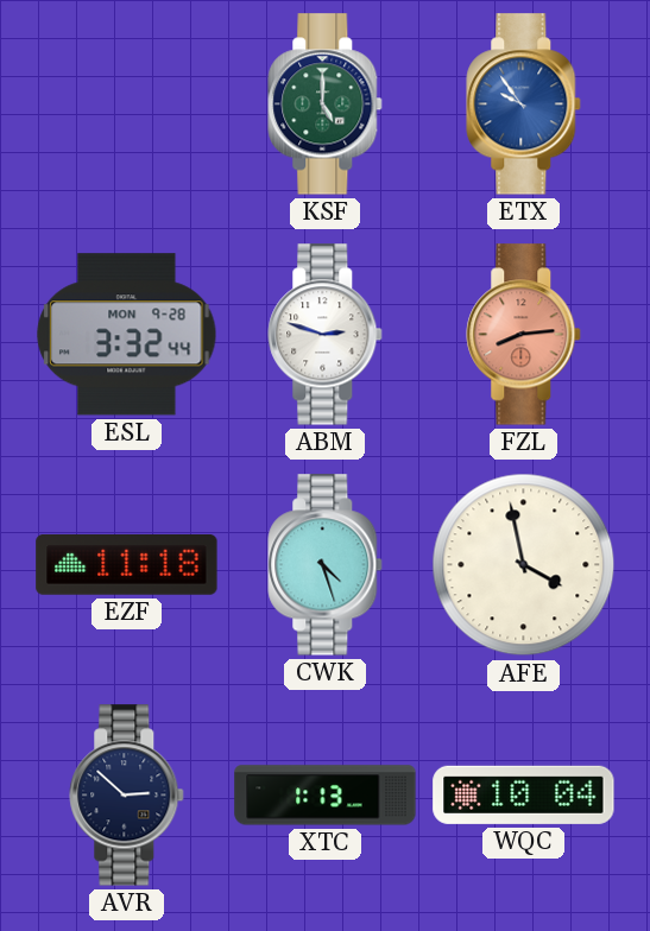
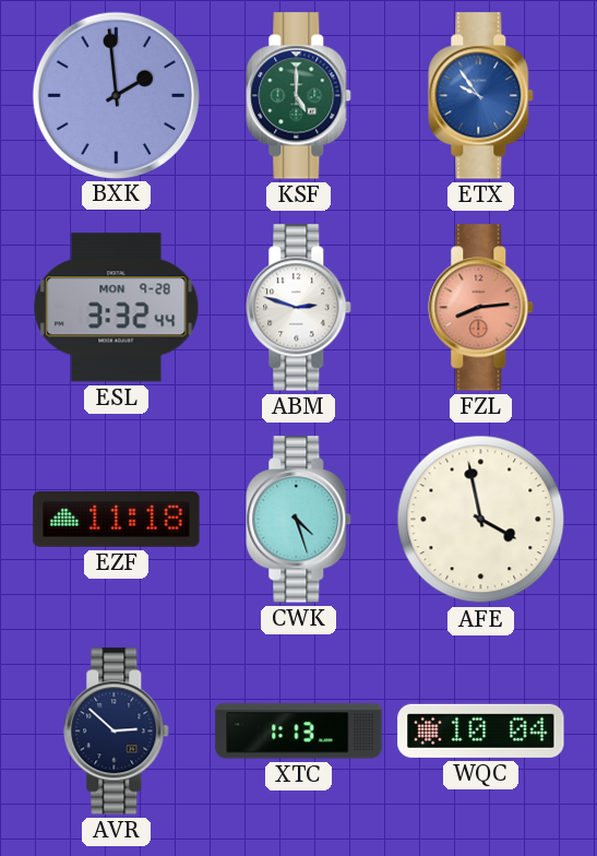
BXK: none -> 1:59 (116, 95)
